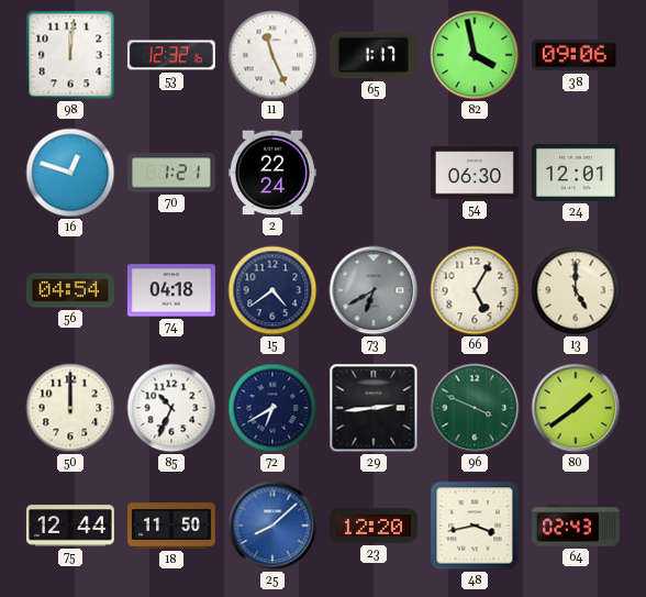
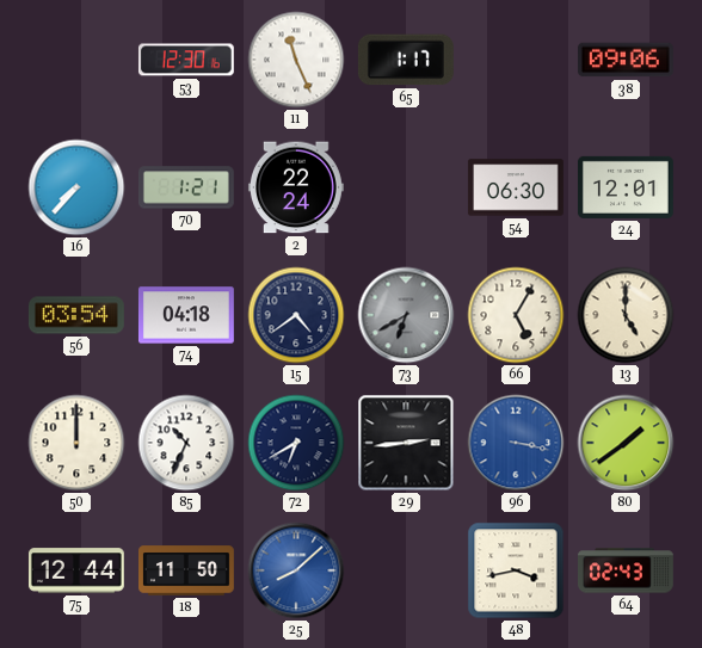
98: 12:01 -> none (70, 55)
53: 12:32 -> 12:30 (186, 60)
82: 3:58 -> none (475, 55)
16: 12:48 -> 7:37 (76, 187)
56: 04:54 -> 03:54 (76, 315)
96: 3:49 -> 3:17 (516, 443)
96 dial: green -> blue (516, 443)
23: 12:20 -> none (374, 526)
